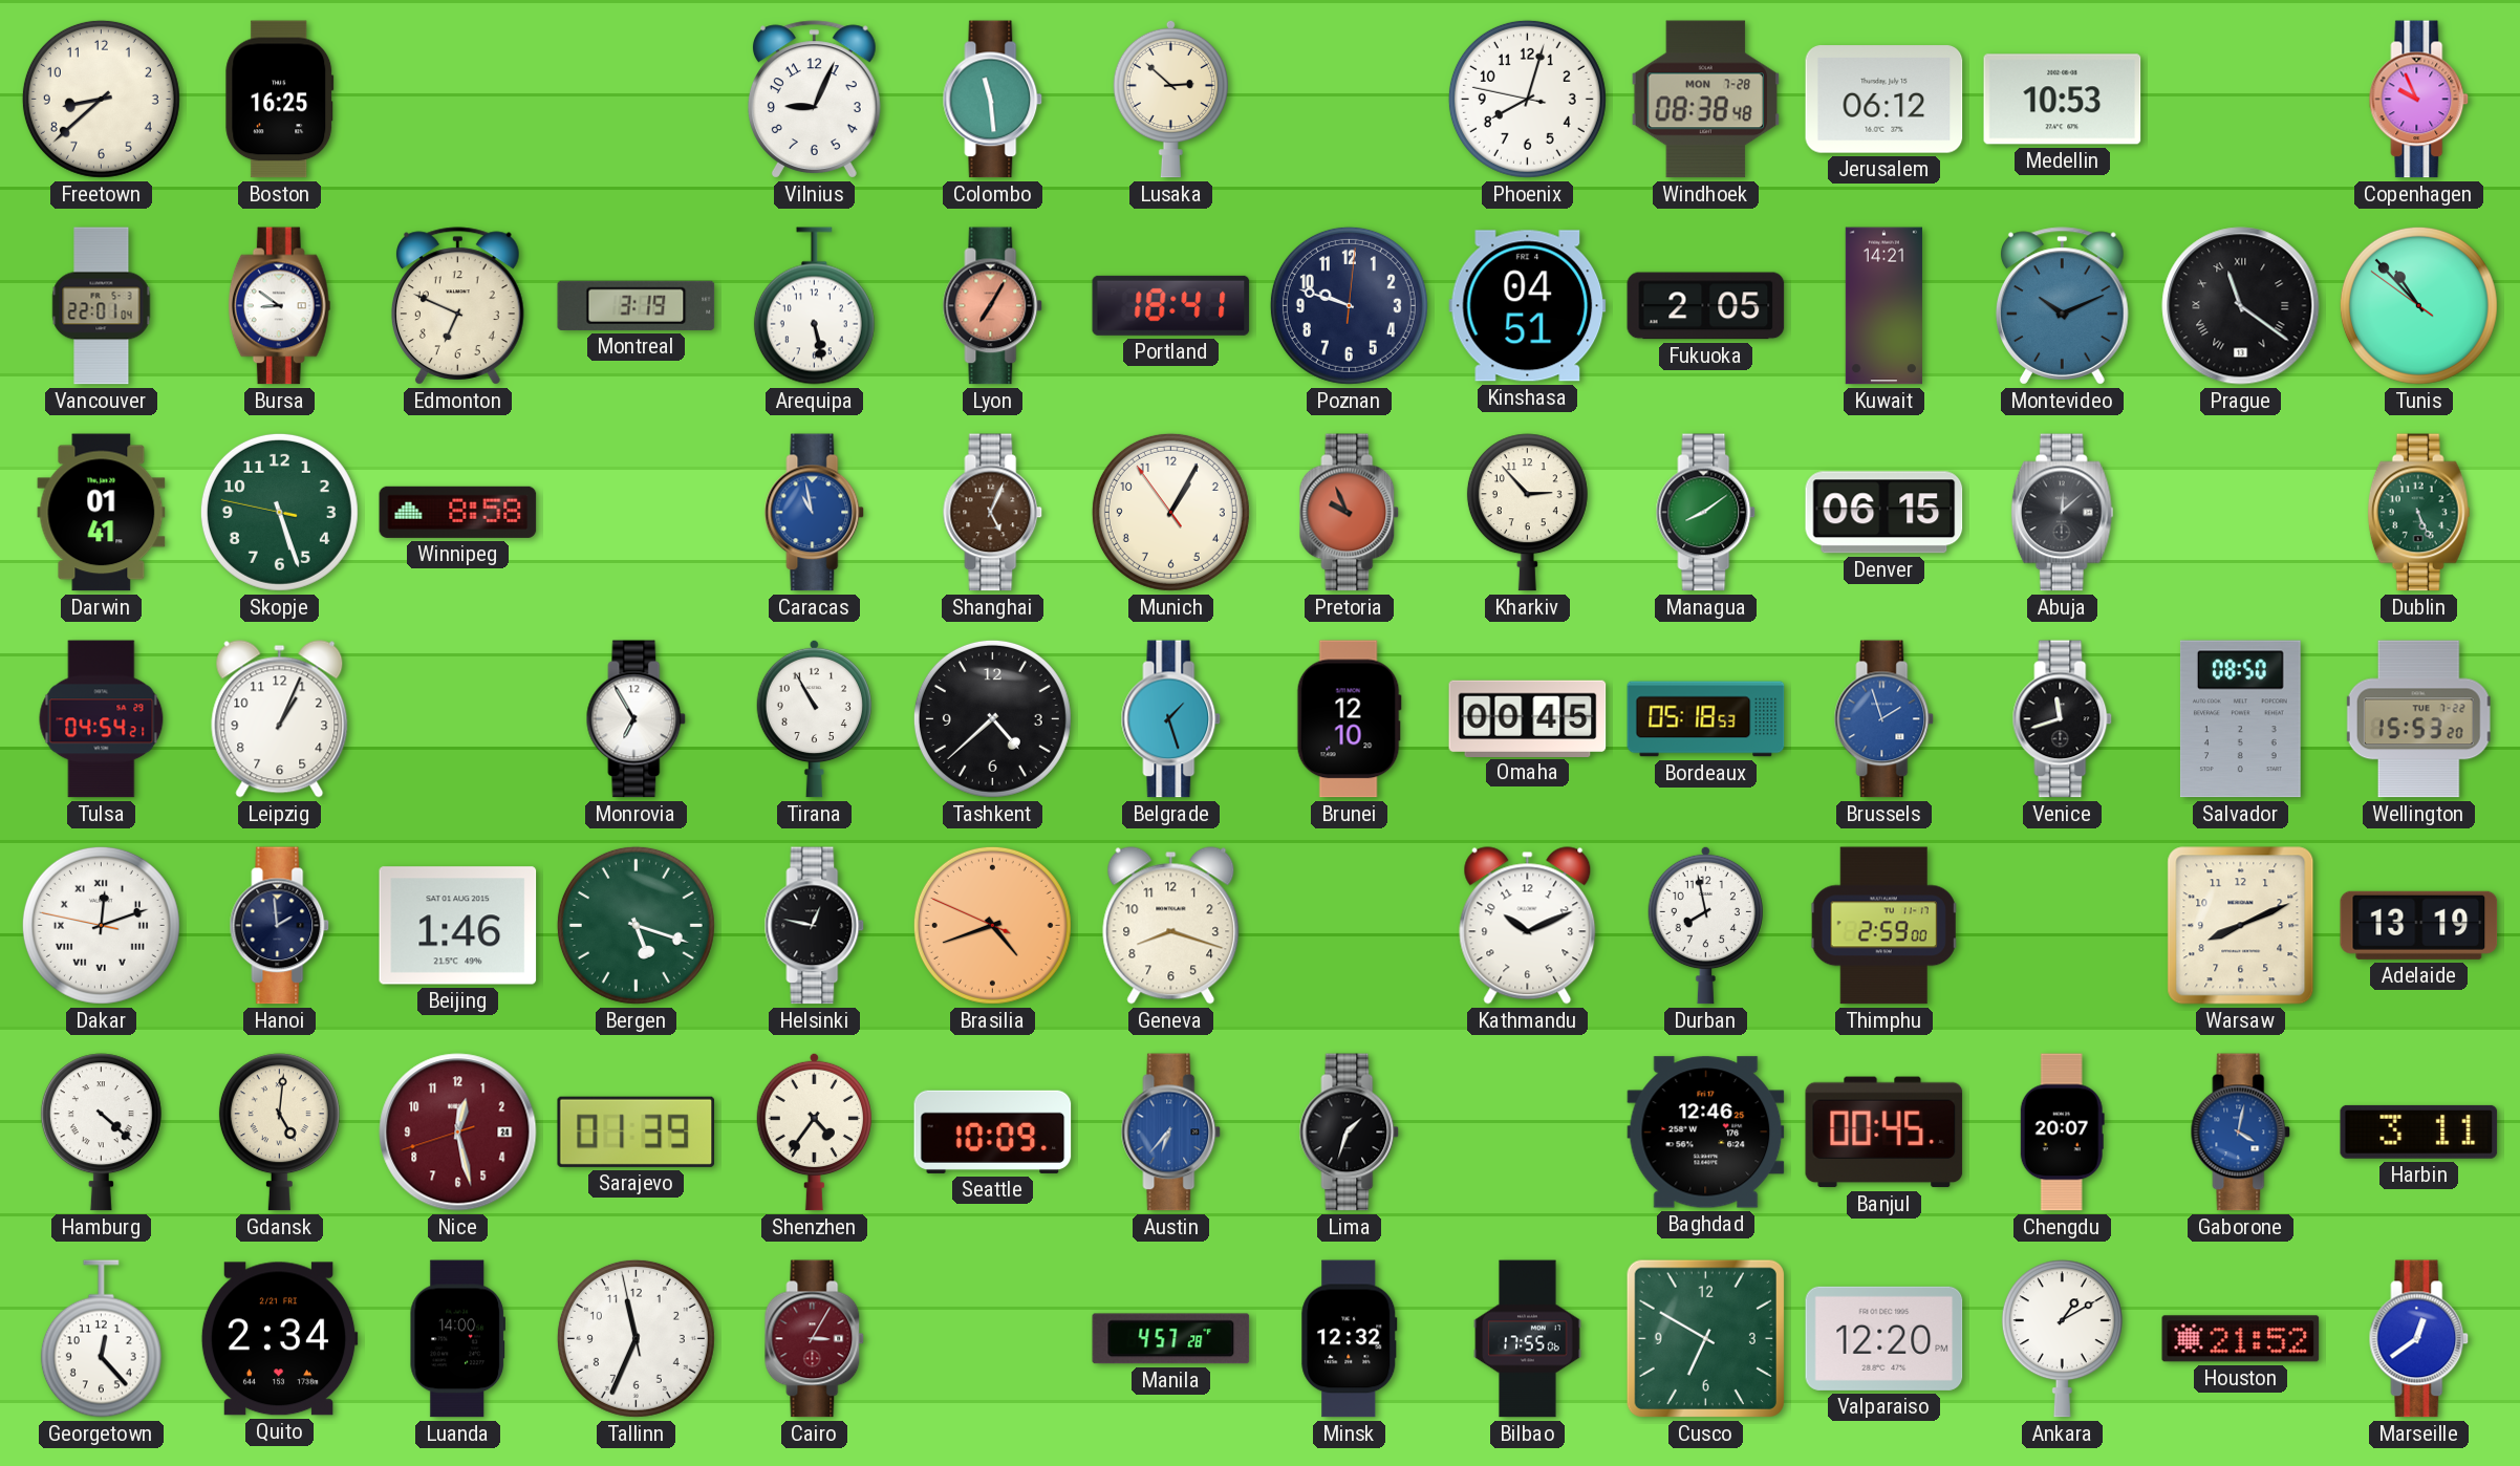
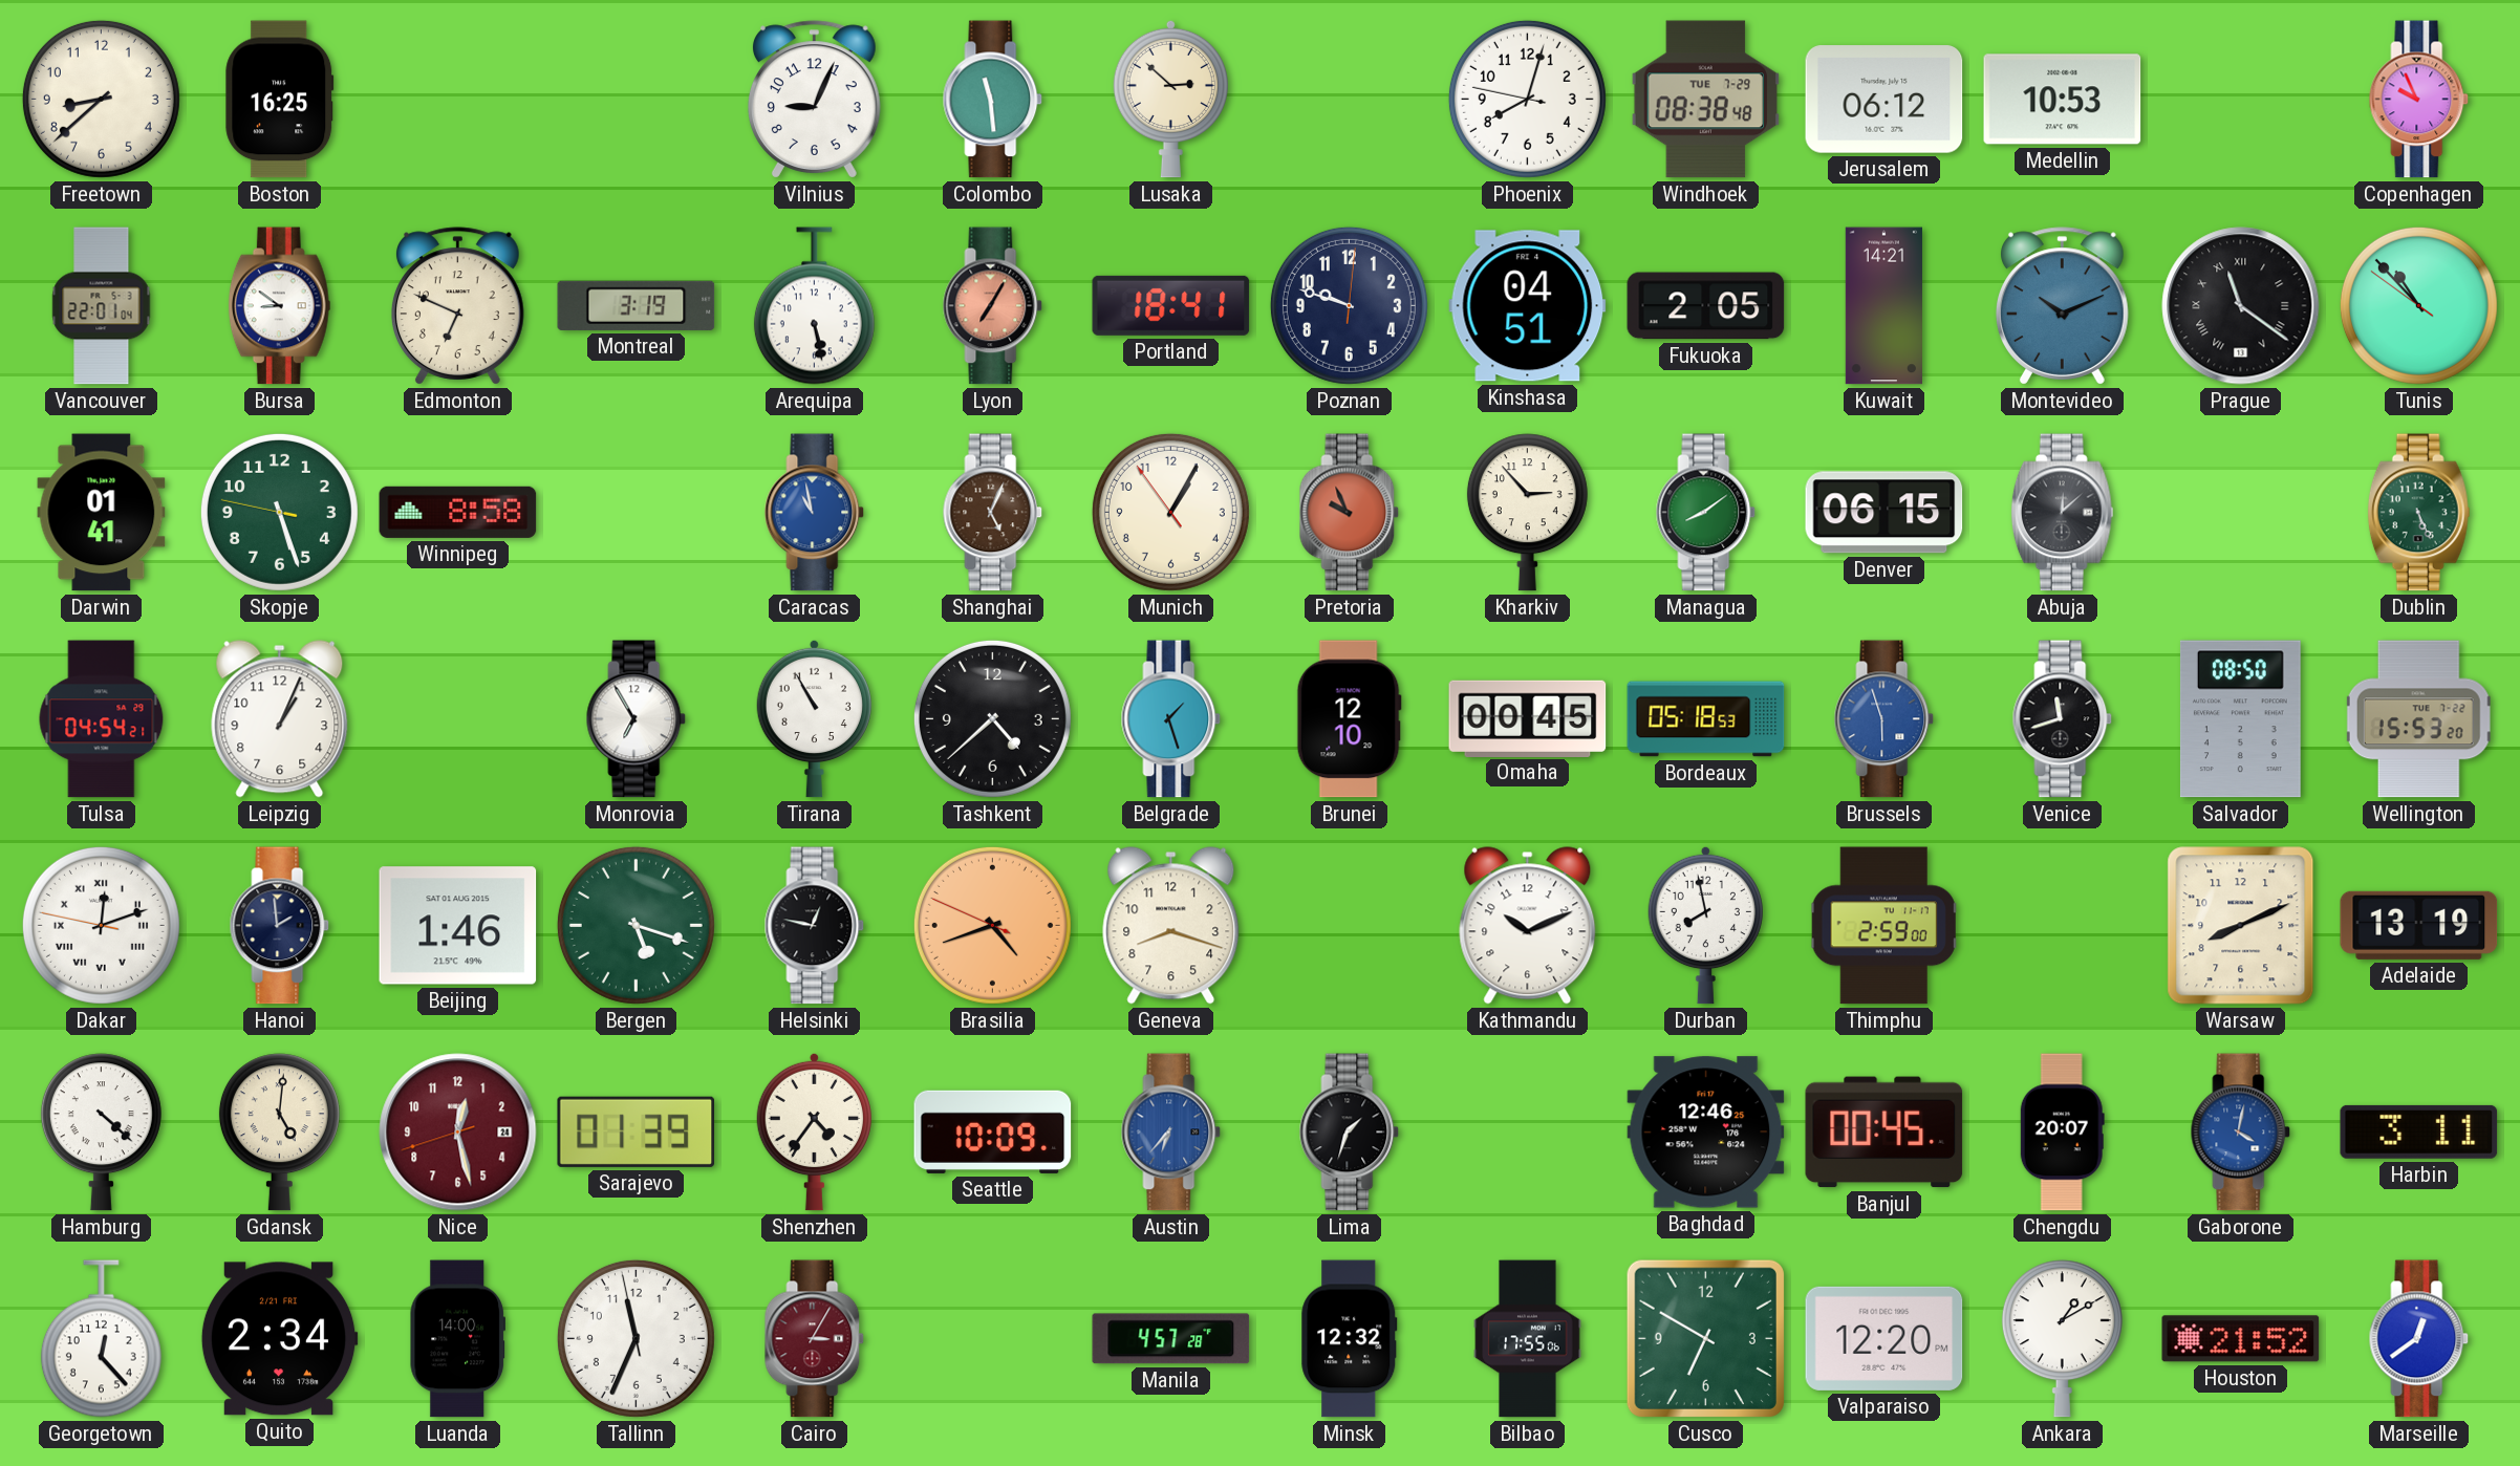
Windhoek date: MON 7-28 -> TUE 7-29 (1705, 100)
Brussels: 1:57 -> 5:57 (1884, 719)
